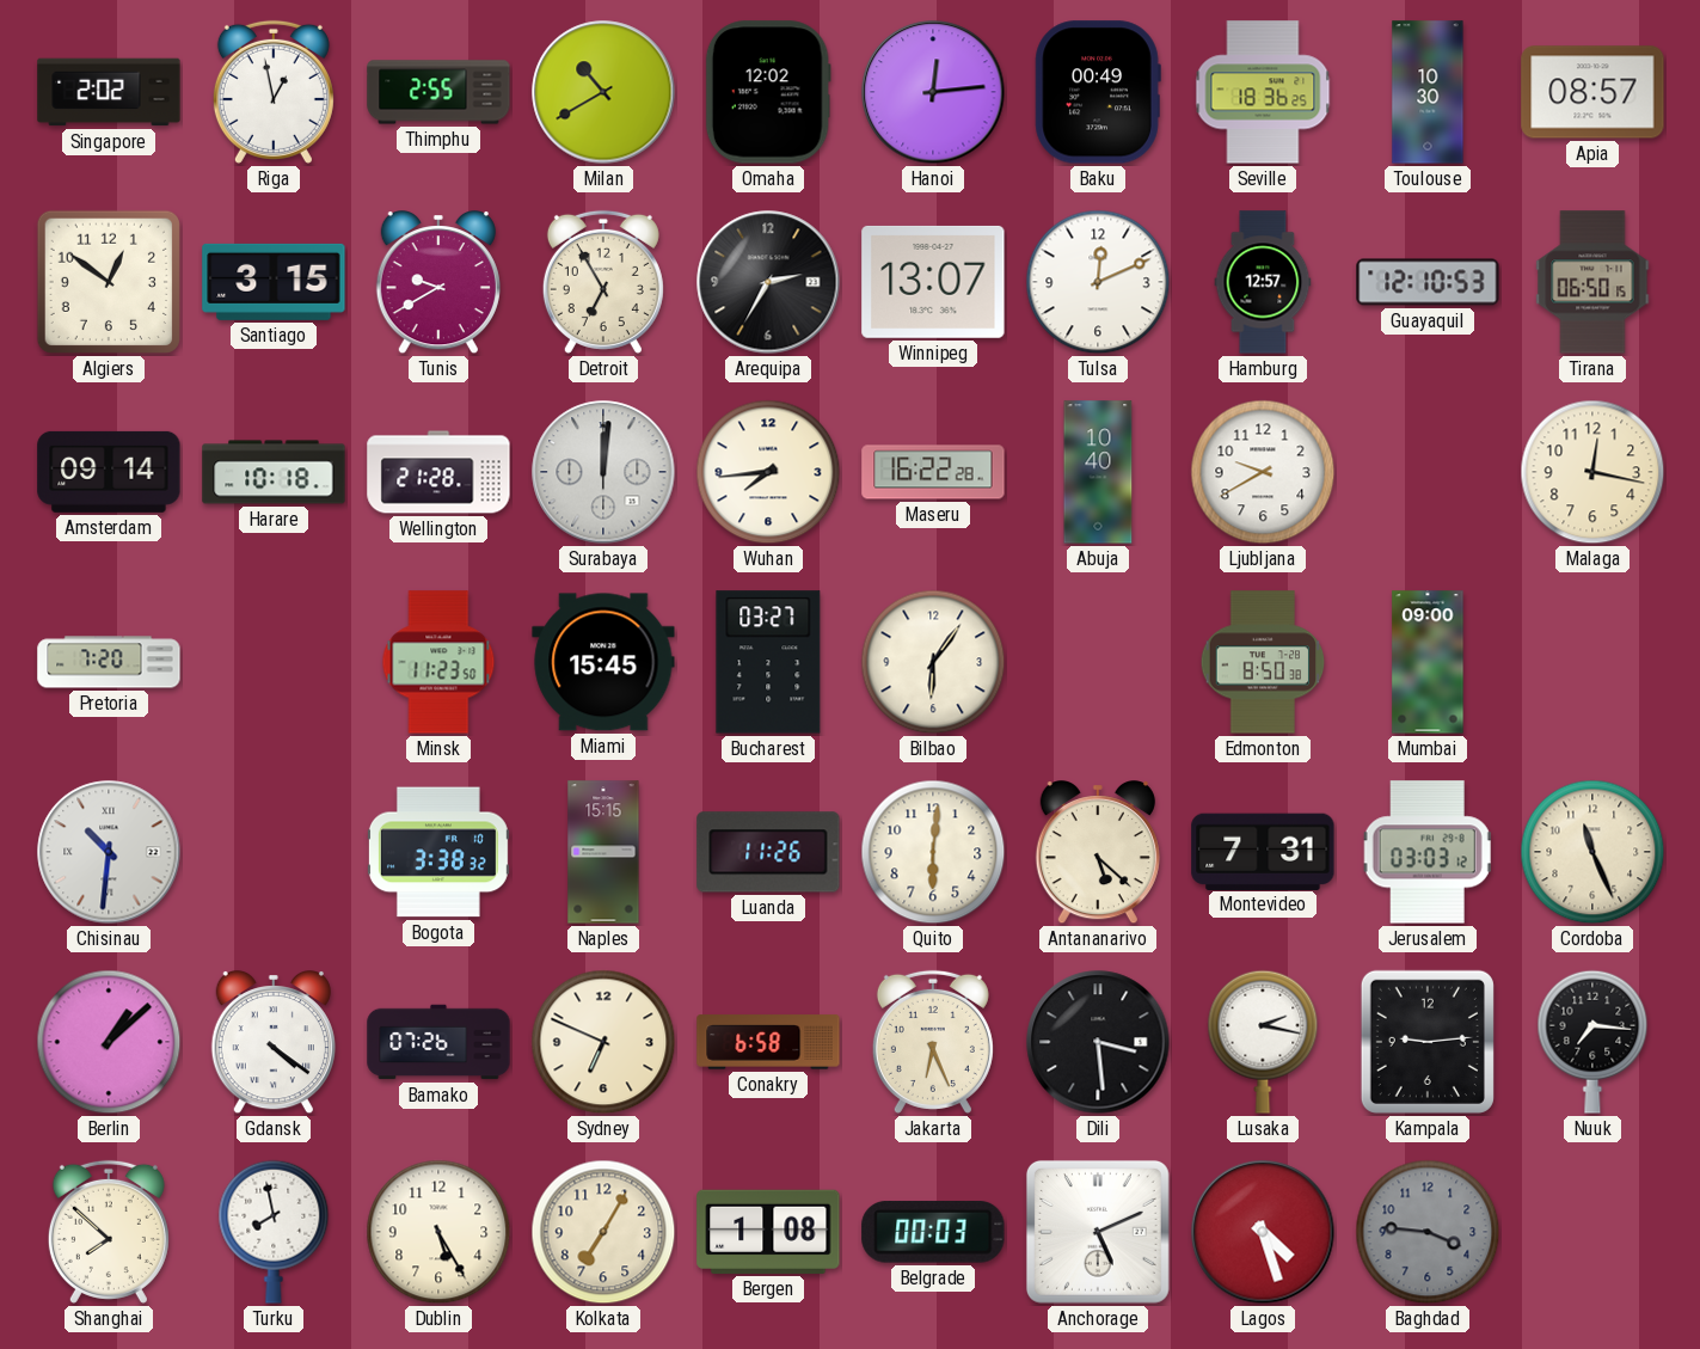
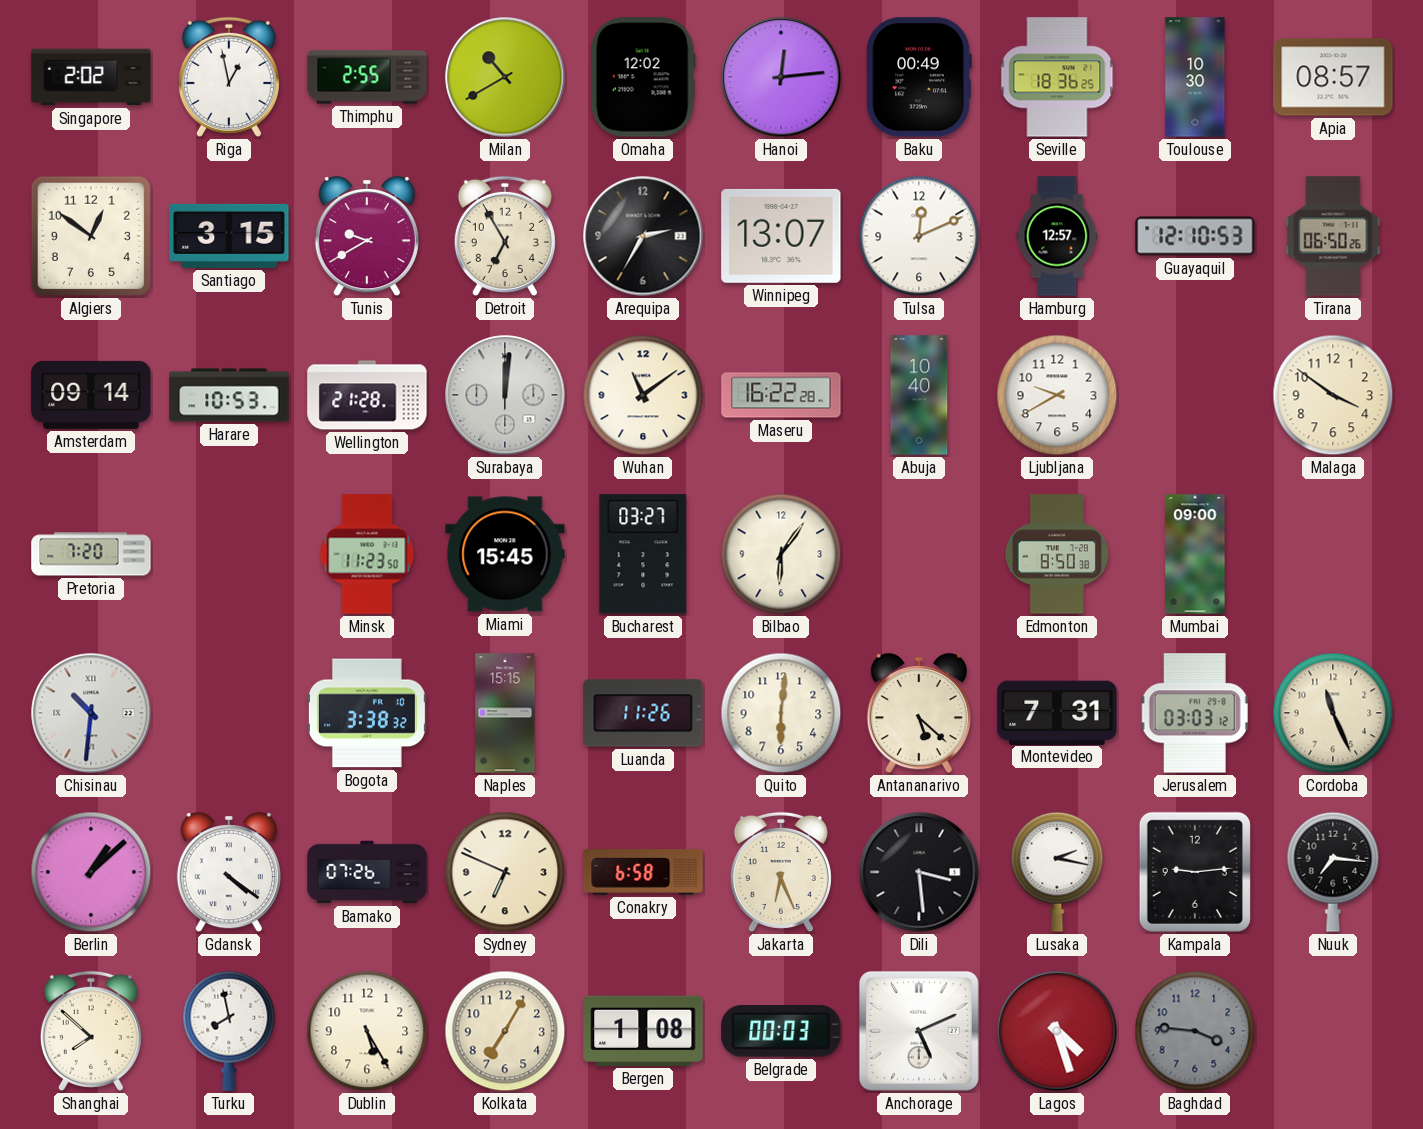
Tirana: 06:50:15 -> 06:50:26 (1333, 236)
Harare: 10:18 -> 10:53 (229, 395)
Wuhan: 7:44 -> 11:09 (643, 395)
Malaga: 12:17 -> 3:51 (1333, 395)
